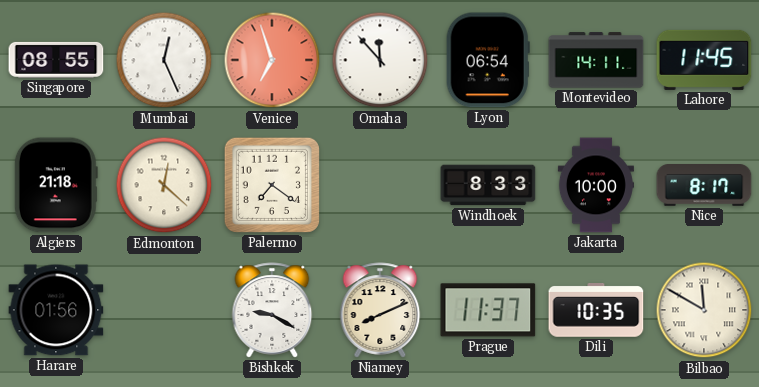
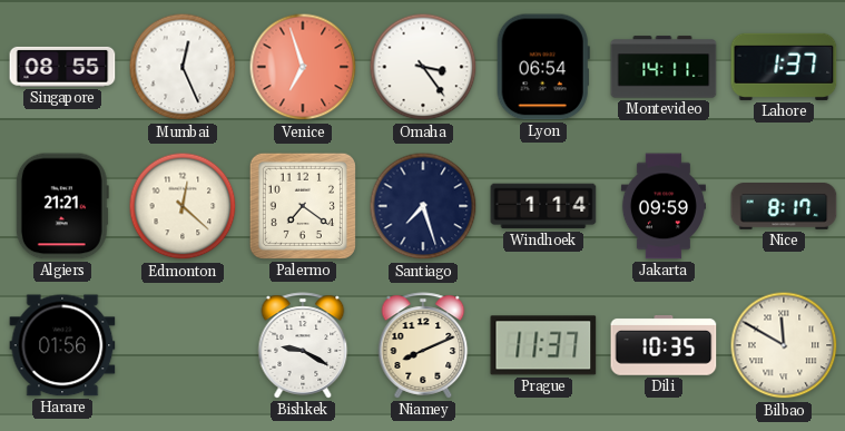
Omaha: 11:53 -> 3:24 (423, 67)
Lahore: 11:45 -> 1:37 (784, 67)
Algiers: 21:18 -> 21:21 (62, 206)
Santiago: none -> 7:27 (423, 206)
Windhoek: 8:33 -> 1:14 (543, 206)
Jakarta: 10:00 -> 09:59 (664, 206)
